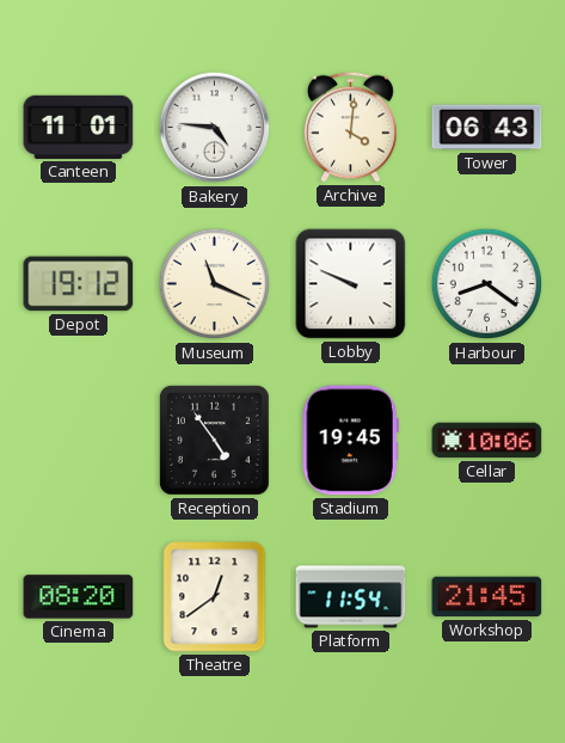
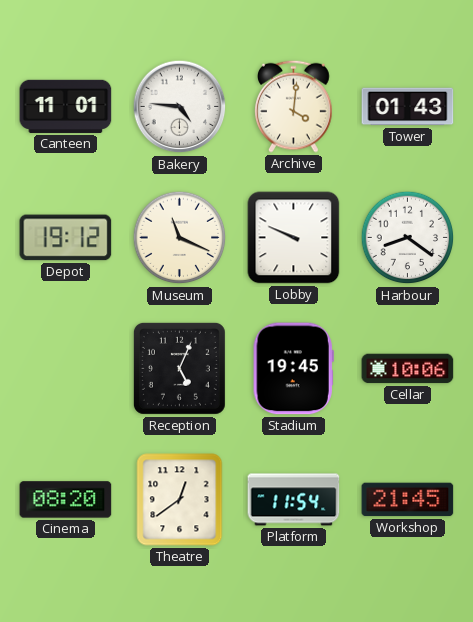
Tower: 06:43 -> 01:43 (408, 107)
Reception: 4:54 -> 5:04 (179, 368)
